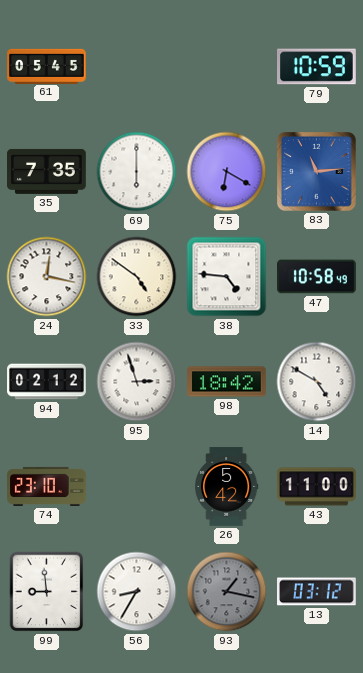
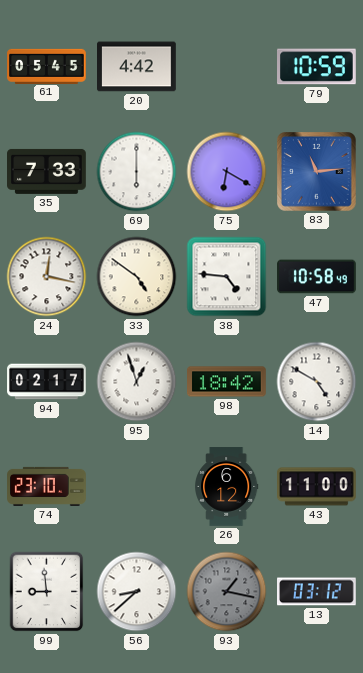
20: none -> 4:42 (137, 67)
35: 7:35 -> 7:33 (47, 171)
94: 02:12 -> 02:17 (47, 382)
95: 2:57 -> 12:57 (137, 382)
26: 5:42 -> 6:12 (227, 487)
56: 8:35 -> 8:38 (137, 592)
